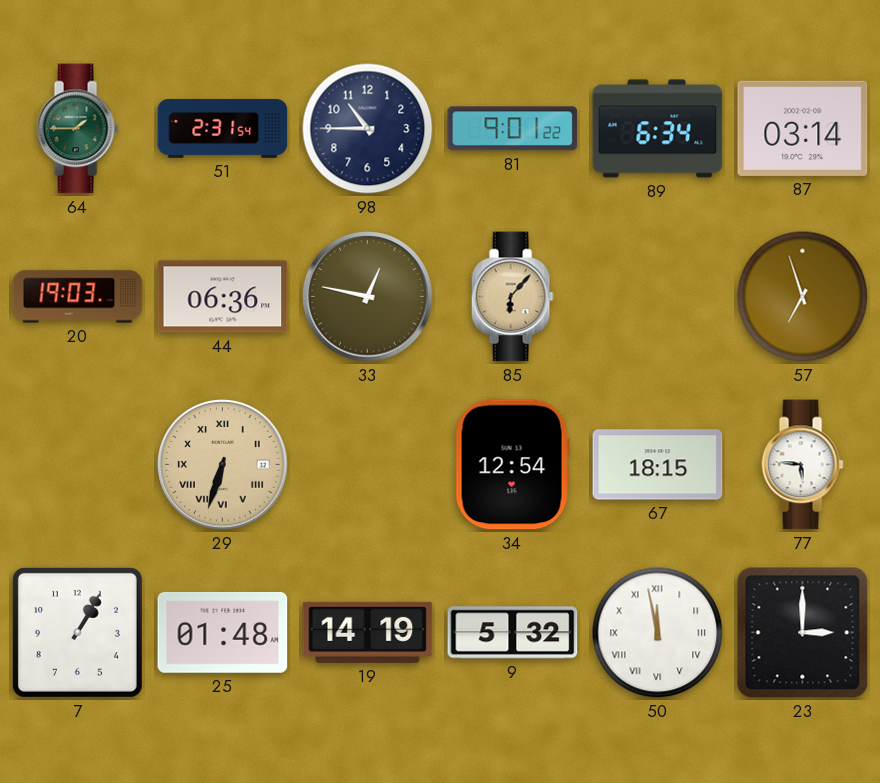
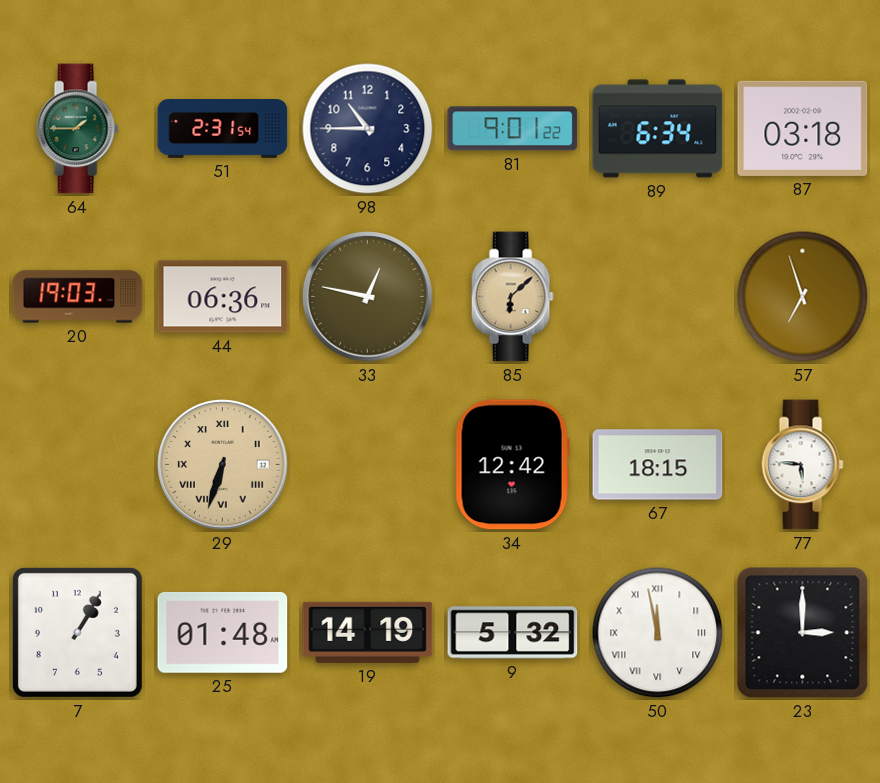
87: 03:14 -> 03:18 (803, 128)
85: 6:07 -> 6:08 (512, 297)
34: 12:54 -> 12:42 (512, 465)
